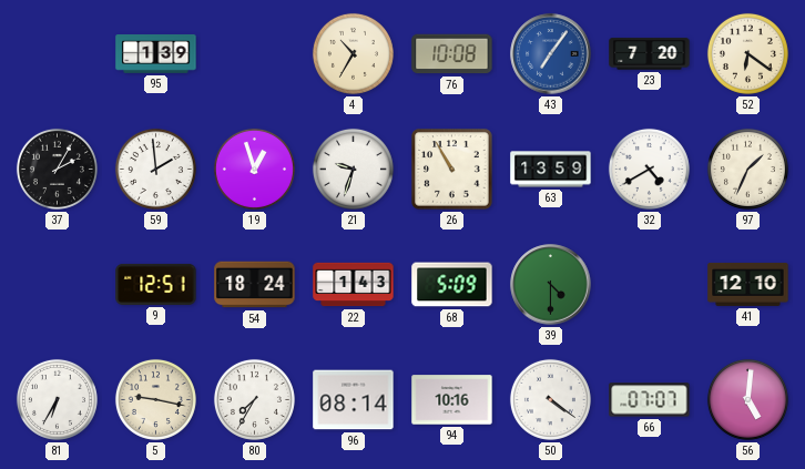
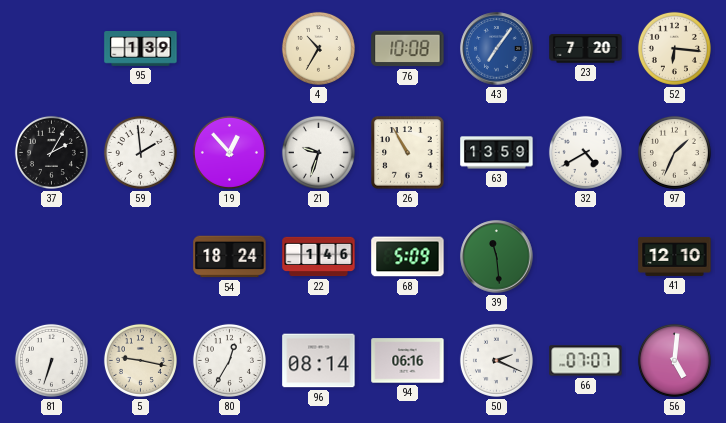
52: 6:21 -> 6:16 (674, 48)
19: 12:57 -> 12:53 (229, 152)
9: 12:51 -> none (156, 284)
22: 1:43 -> 1:46 (319, 257)
39: 4:30 -> 11:29 (497, 257)
81: 6:35 -> 6:33 (51, 360)
80: 7:35 -> 12:35 (229, 360)
94: 10:16 -> 06:16 (408, 361)
50: 4:21 -> 2:19 (496, 360)
